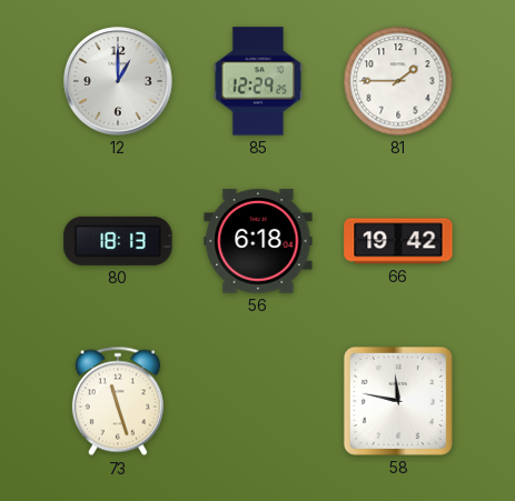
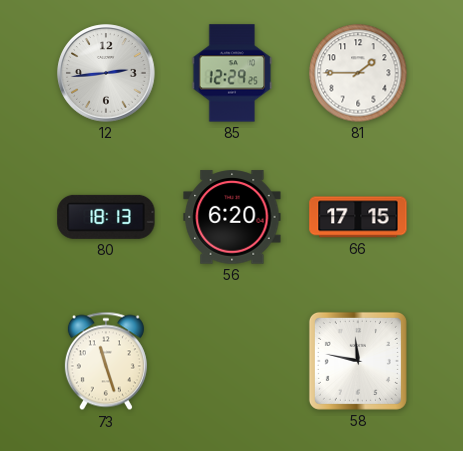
12: 1:00 -> 2:44 (106, 73)
56: 6:18 -> 6:20 (232, 217)
66: 19:42 -> 17:15 (358, 217)
